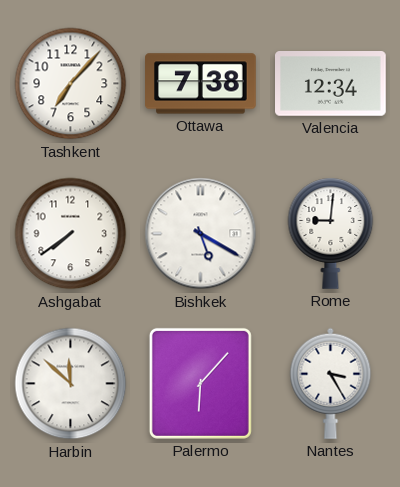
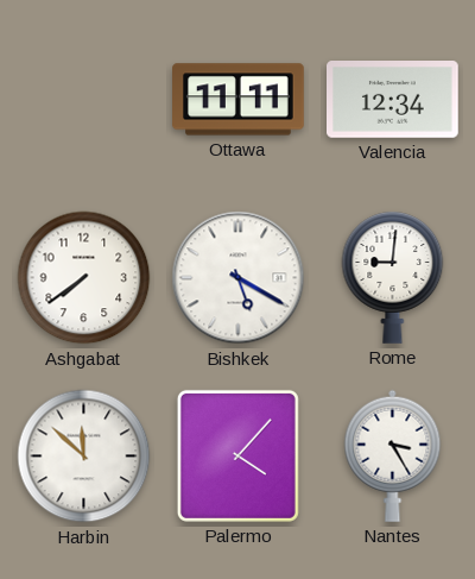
Tashkent: 7:07 -> none (71, 84)
Ottawa: 7:38 -> 11:11 (239, 100)
Palermo: 6:07 -> 4:07 (237, 455)
